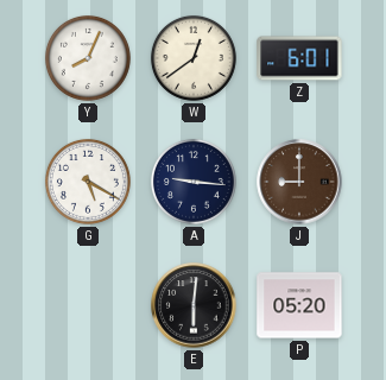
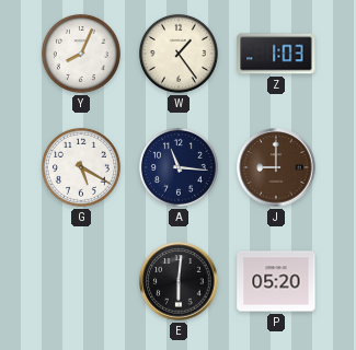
W: 12:39 -> 1:24 (179, 54)
Z: 6:01 -> 1:03 (276, 54)
A: 9:16 -> 11:16 (179, 167)
